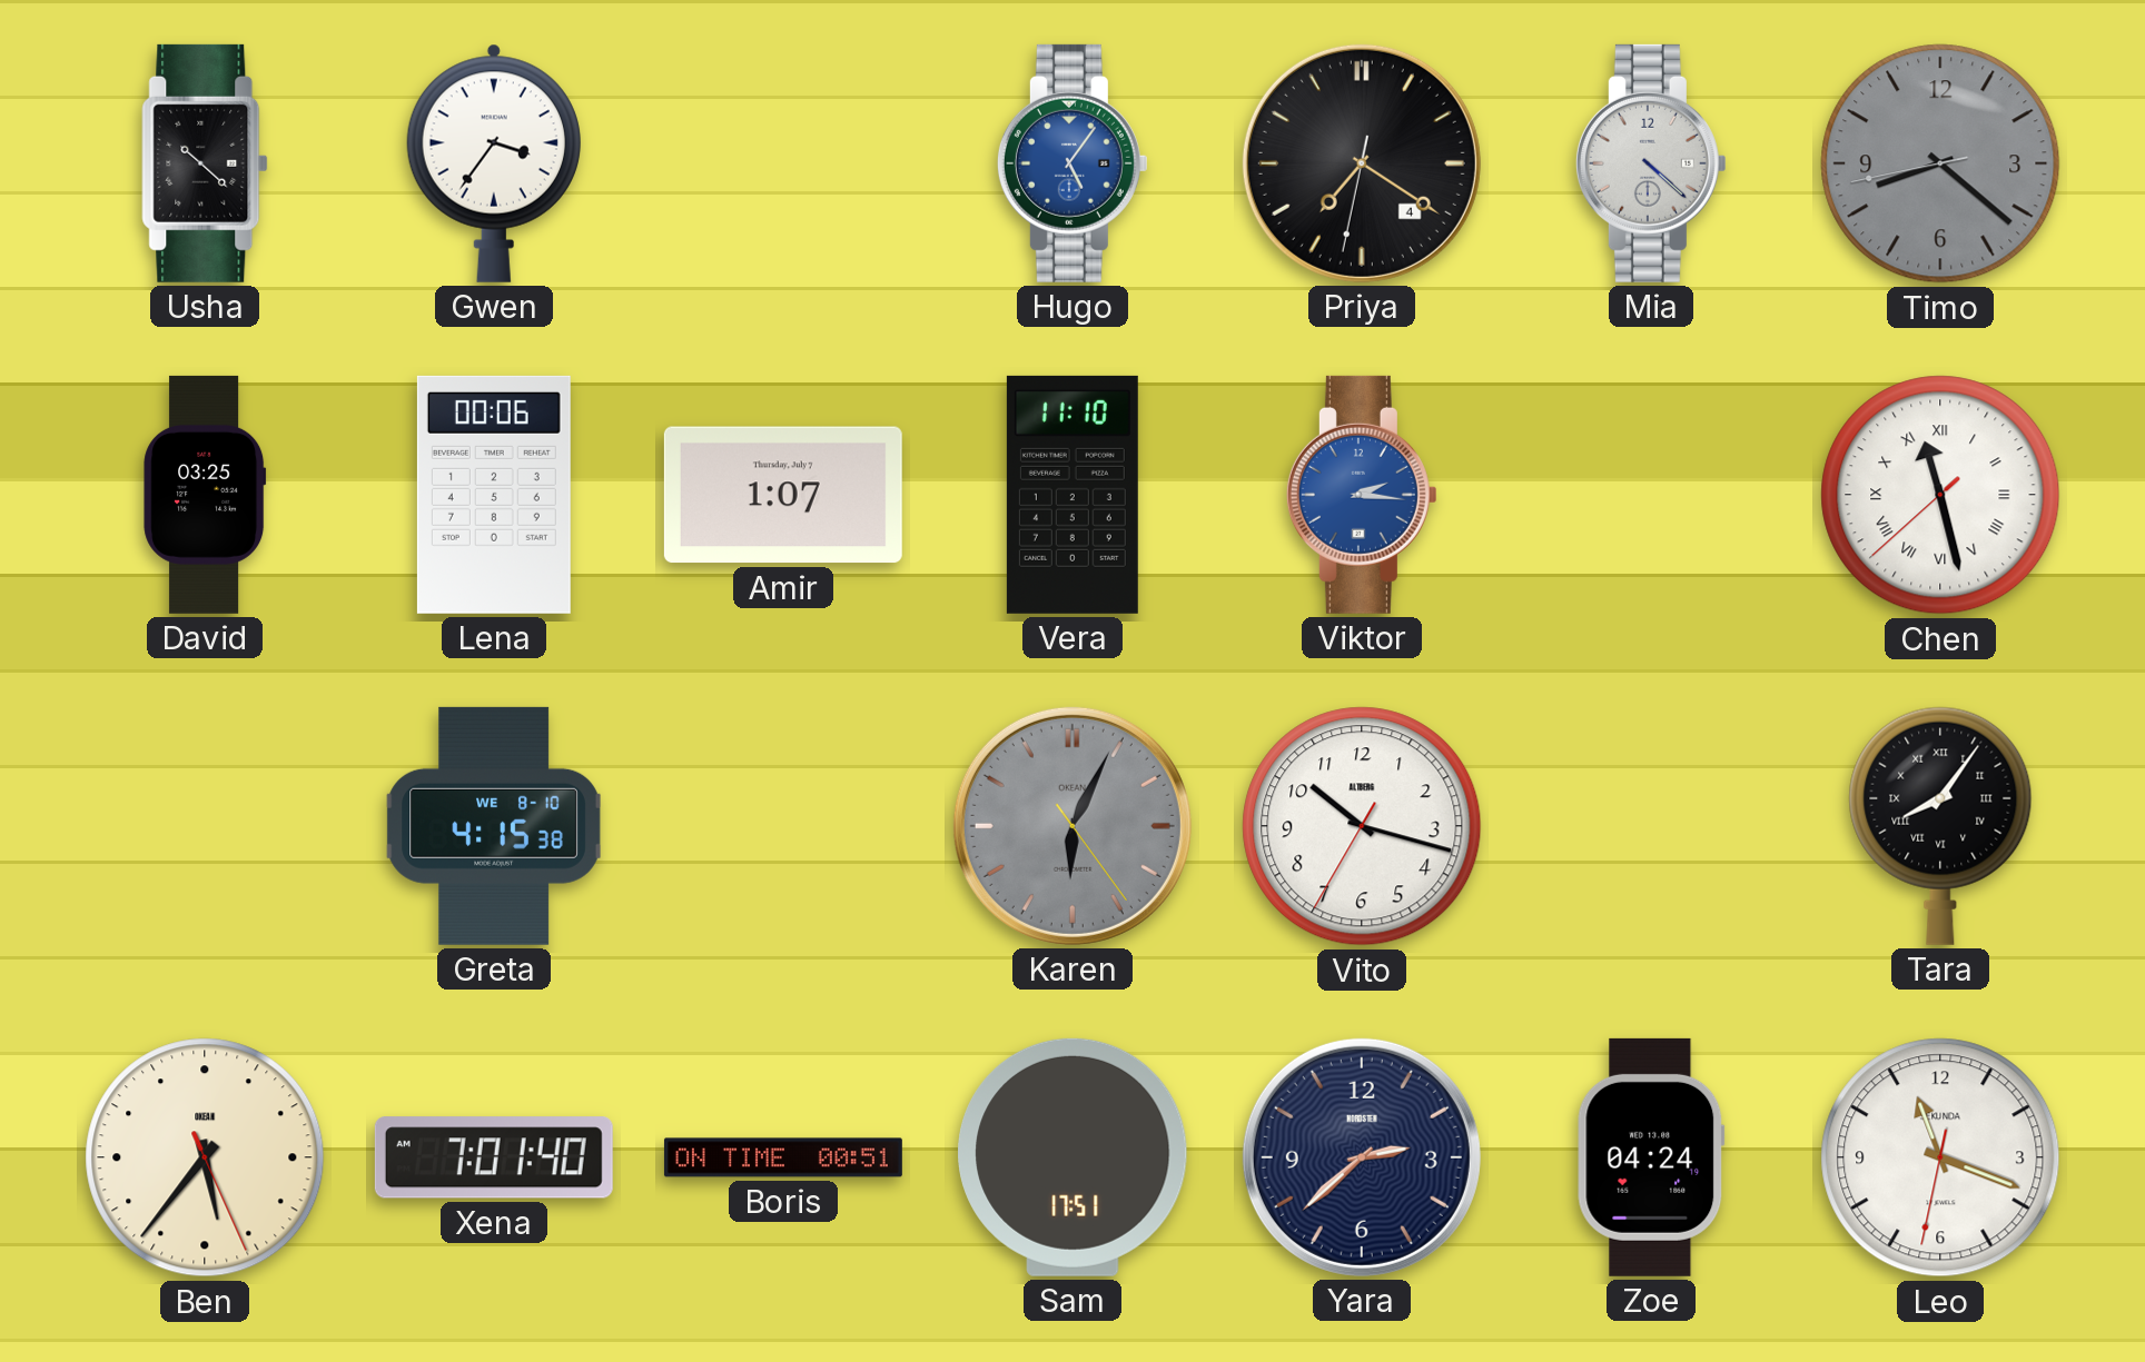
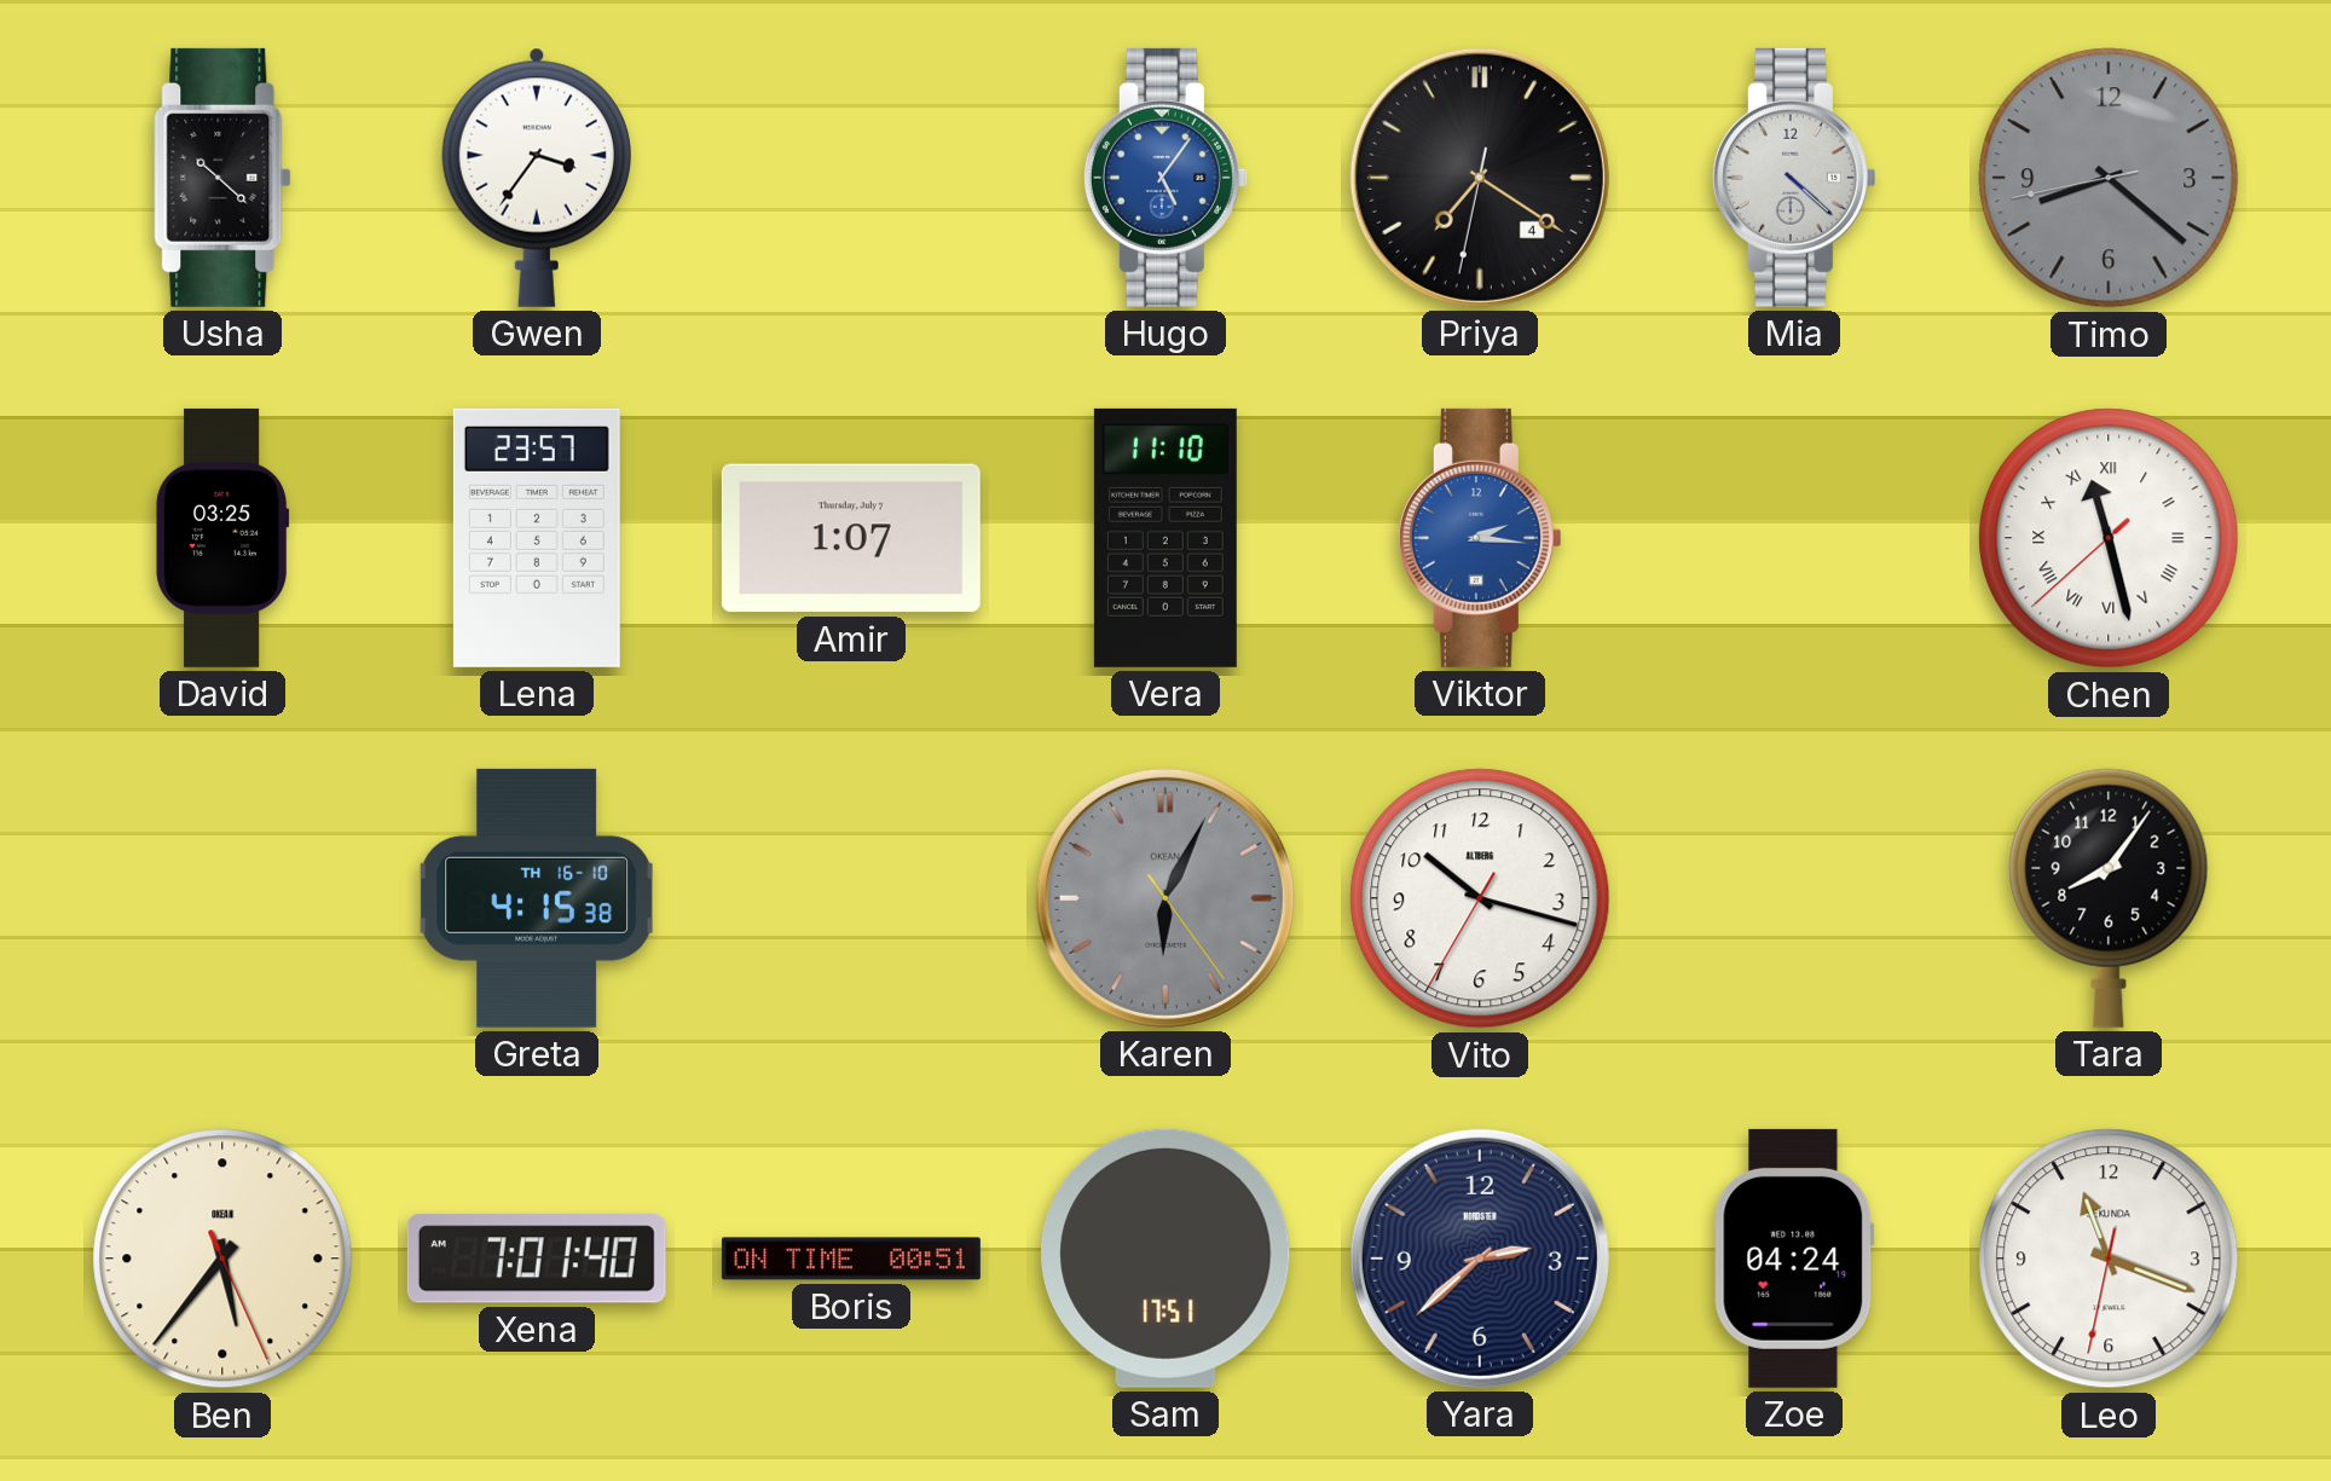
Lena: 00:06 -> 23:57 (537, 538)
Greta date: WE 8-10 -> TH 16-10 (537, 898)
Tara numerals: Roman -> Arabic (2109, 898)
